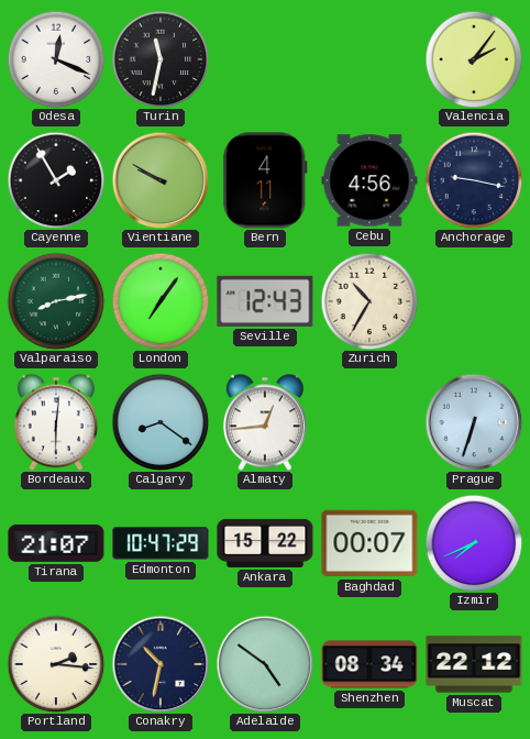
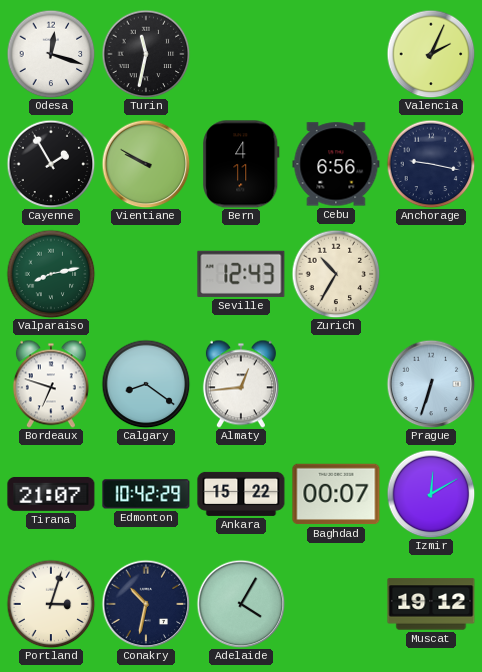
Odesa: 12:19 -> 12:18 (51, 54)
Valencia: 2:06 -> 2:04 (431, 54)
Cebu: 4:56 -> 6:56 (336, 164)
London: 7:06 -> none (161, 301)
Bordeaux: 6:01 -> 6:48 (51, 384)
Edmonton: 10:47 -> 10:42 (146, 494)
Izmir: 7:41 -> 12:10 (431, 494)
Portland: 2:16 -> 3:03 (51, 604)
Adelaide: 4:51 -> 4:05 (241, 604)
Shenzhen: 08:34 -> none (369, 664)
Muscat: 22:12 -> 19:12 (431, 604)
